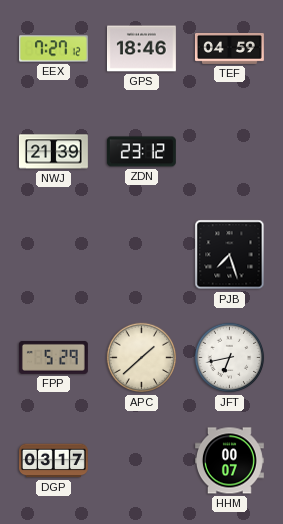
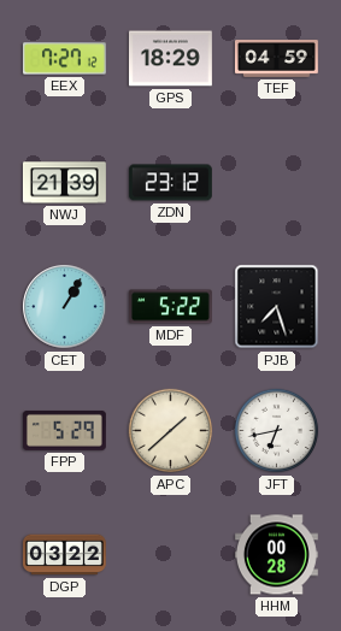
GPS: 18:46 -> 18:29 (170, 59)
CET: none -> 1:05 (65, 307)
MDF: none -> 5:22 (170, 307)
DGP: 03:17 -> 03:22 (64, 555)
HHM: 00:07 -> 00:28 (276, 555)
